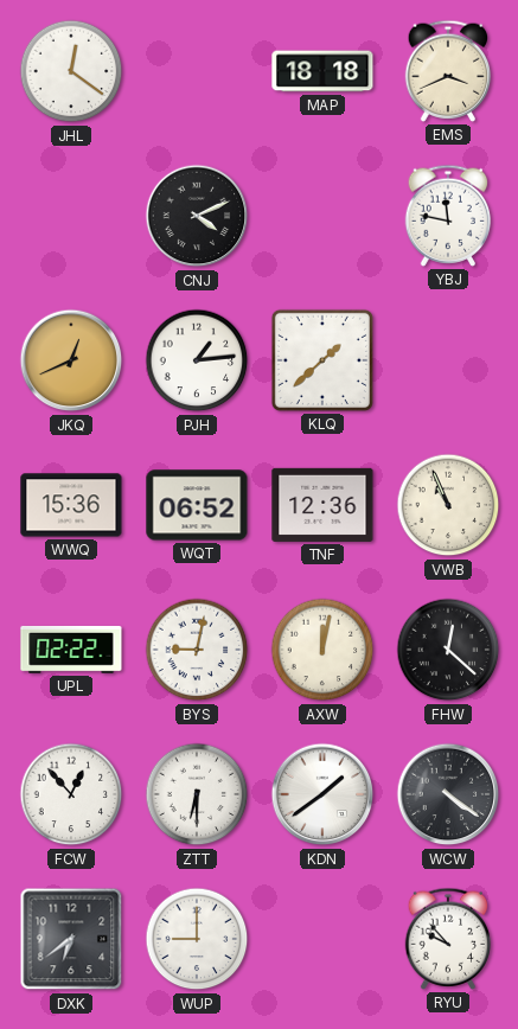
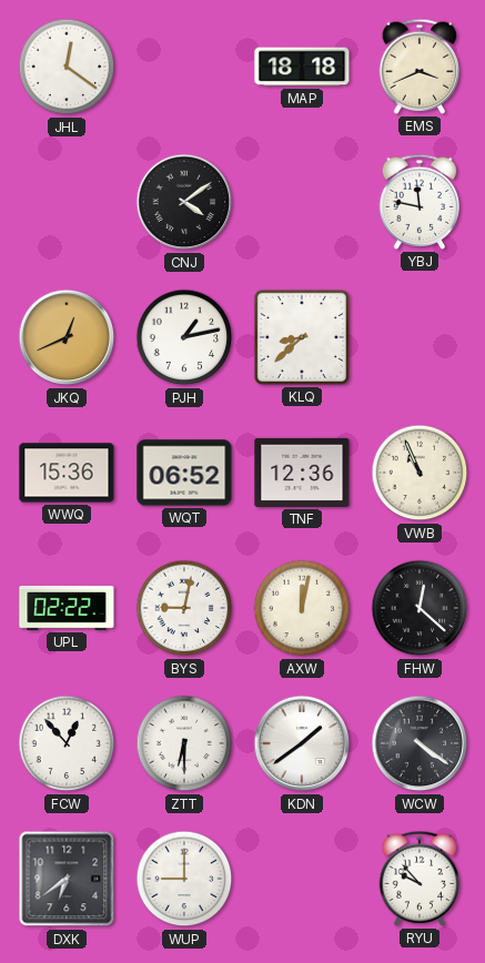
CNJ: 4:11 -> 4:09 (184, 202)
PJH: 1:14 -> 1:13 (184, 337)
KLQ: 1:38 -> 8:38 (302, 337)
